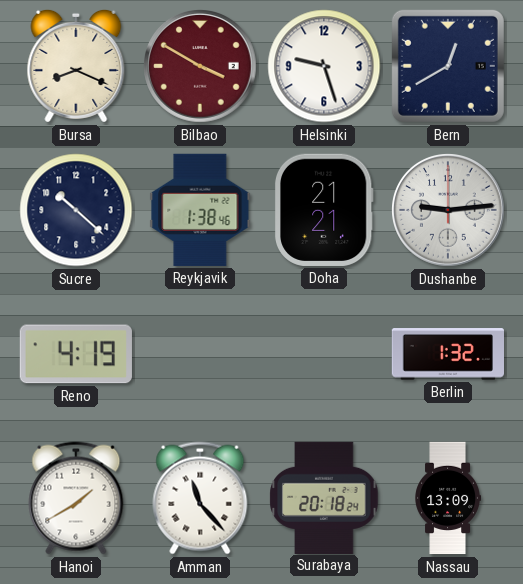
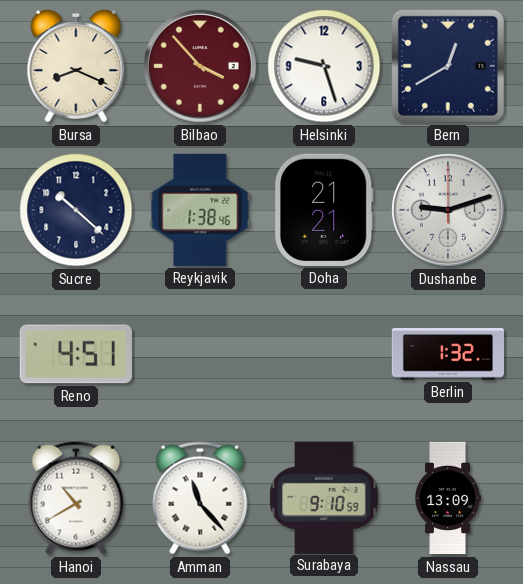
Bilbao: 3:50 -> 3:53 (201, 67)
Dushanbe: 9:14 -> 9:12 (449, 211)
Reno: 4:19 -> 4:51 (76, 354)
Hanoi: 1:40 -> 10:40 (76, 498)
Surabaya: 20:18 -> 9:10 (324, 497)
